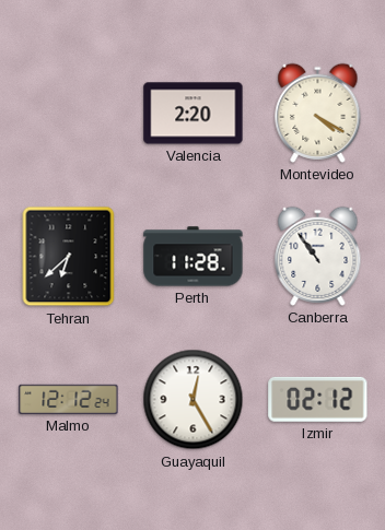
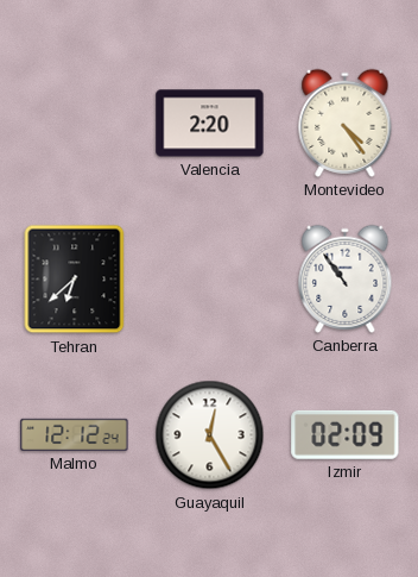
Montevideo: 4:20 -> 4:24 (346, 123)
Perth: 11:28 -> none (194, 257)
Izmir: 02:12 -> 02:09 (346, 434)
